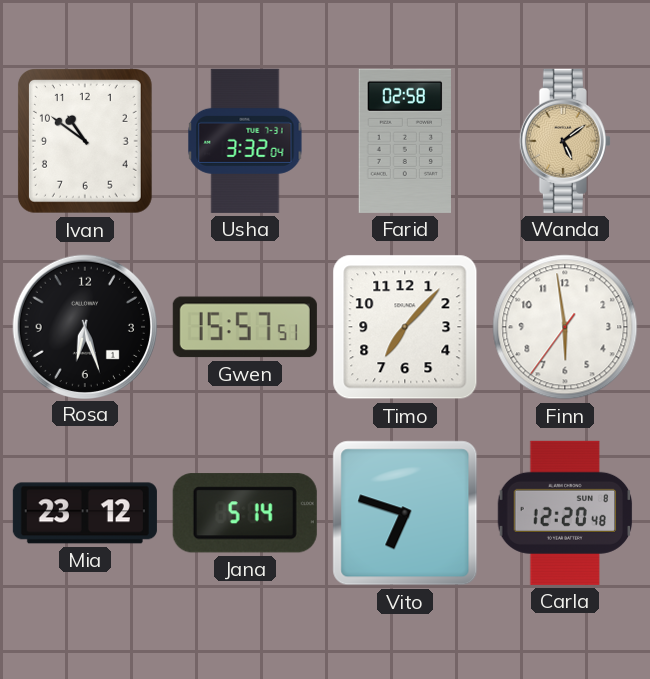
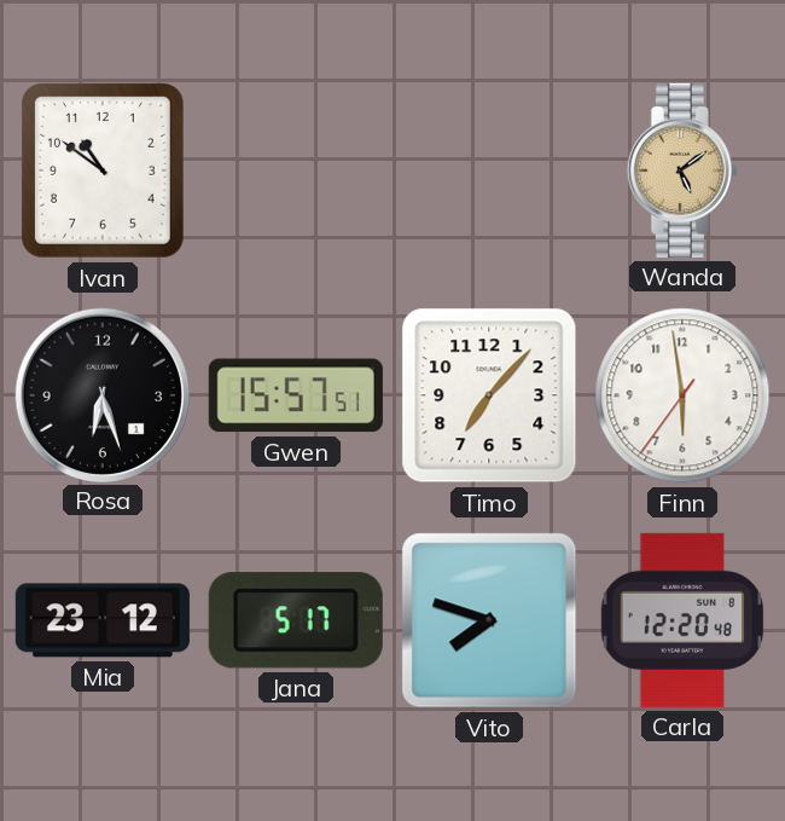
Usha: 3:32 -> none (245, 141)
Farid: 02:58 -> none (404, 141)
Jana: 5:14 -> 5:17 (296, 620)
Vito: 6:48 -> 7:48 (489, 620)
